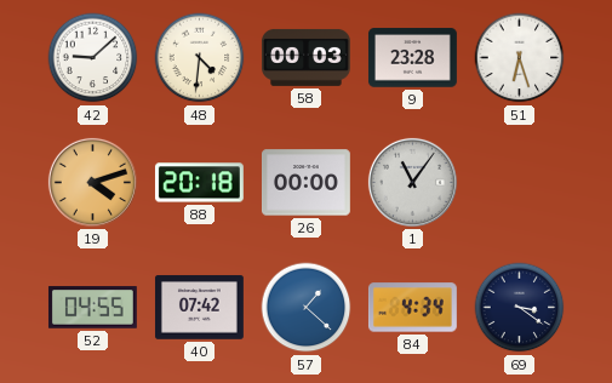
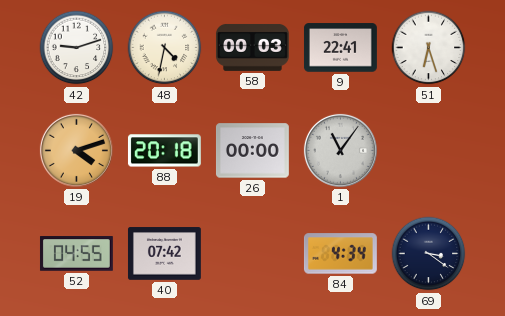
42: 9:08 -> 9:12 (77, 48)
48: 4:31 -> 4:32 (165, 48)
9: 23:28 -> 22:41 (340, 48)
57: 1:22 -> none (307, 308)
